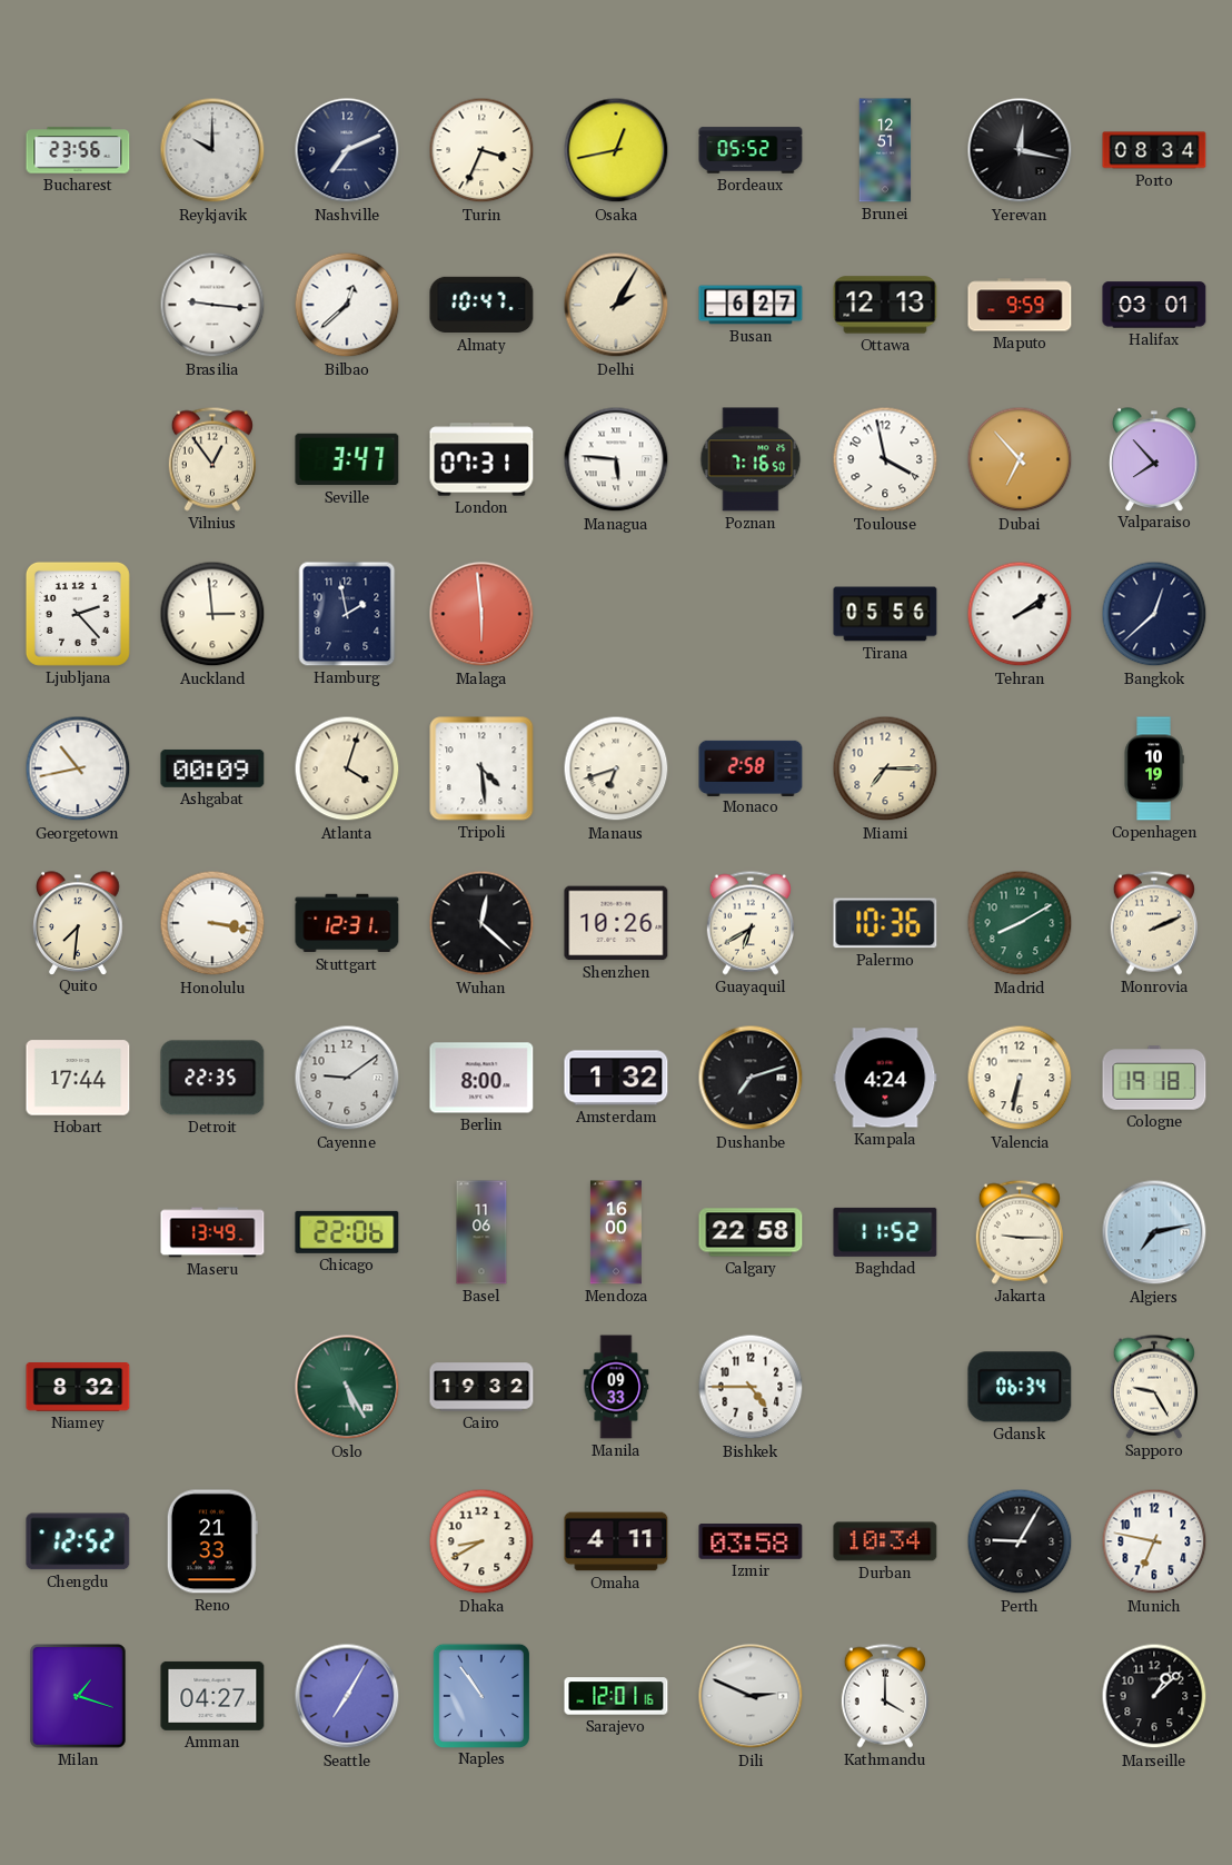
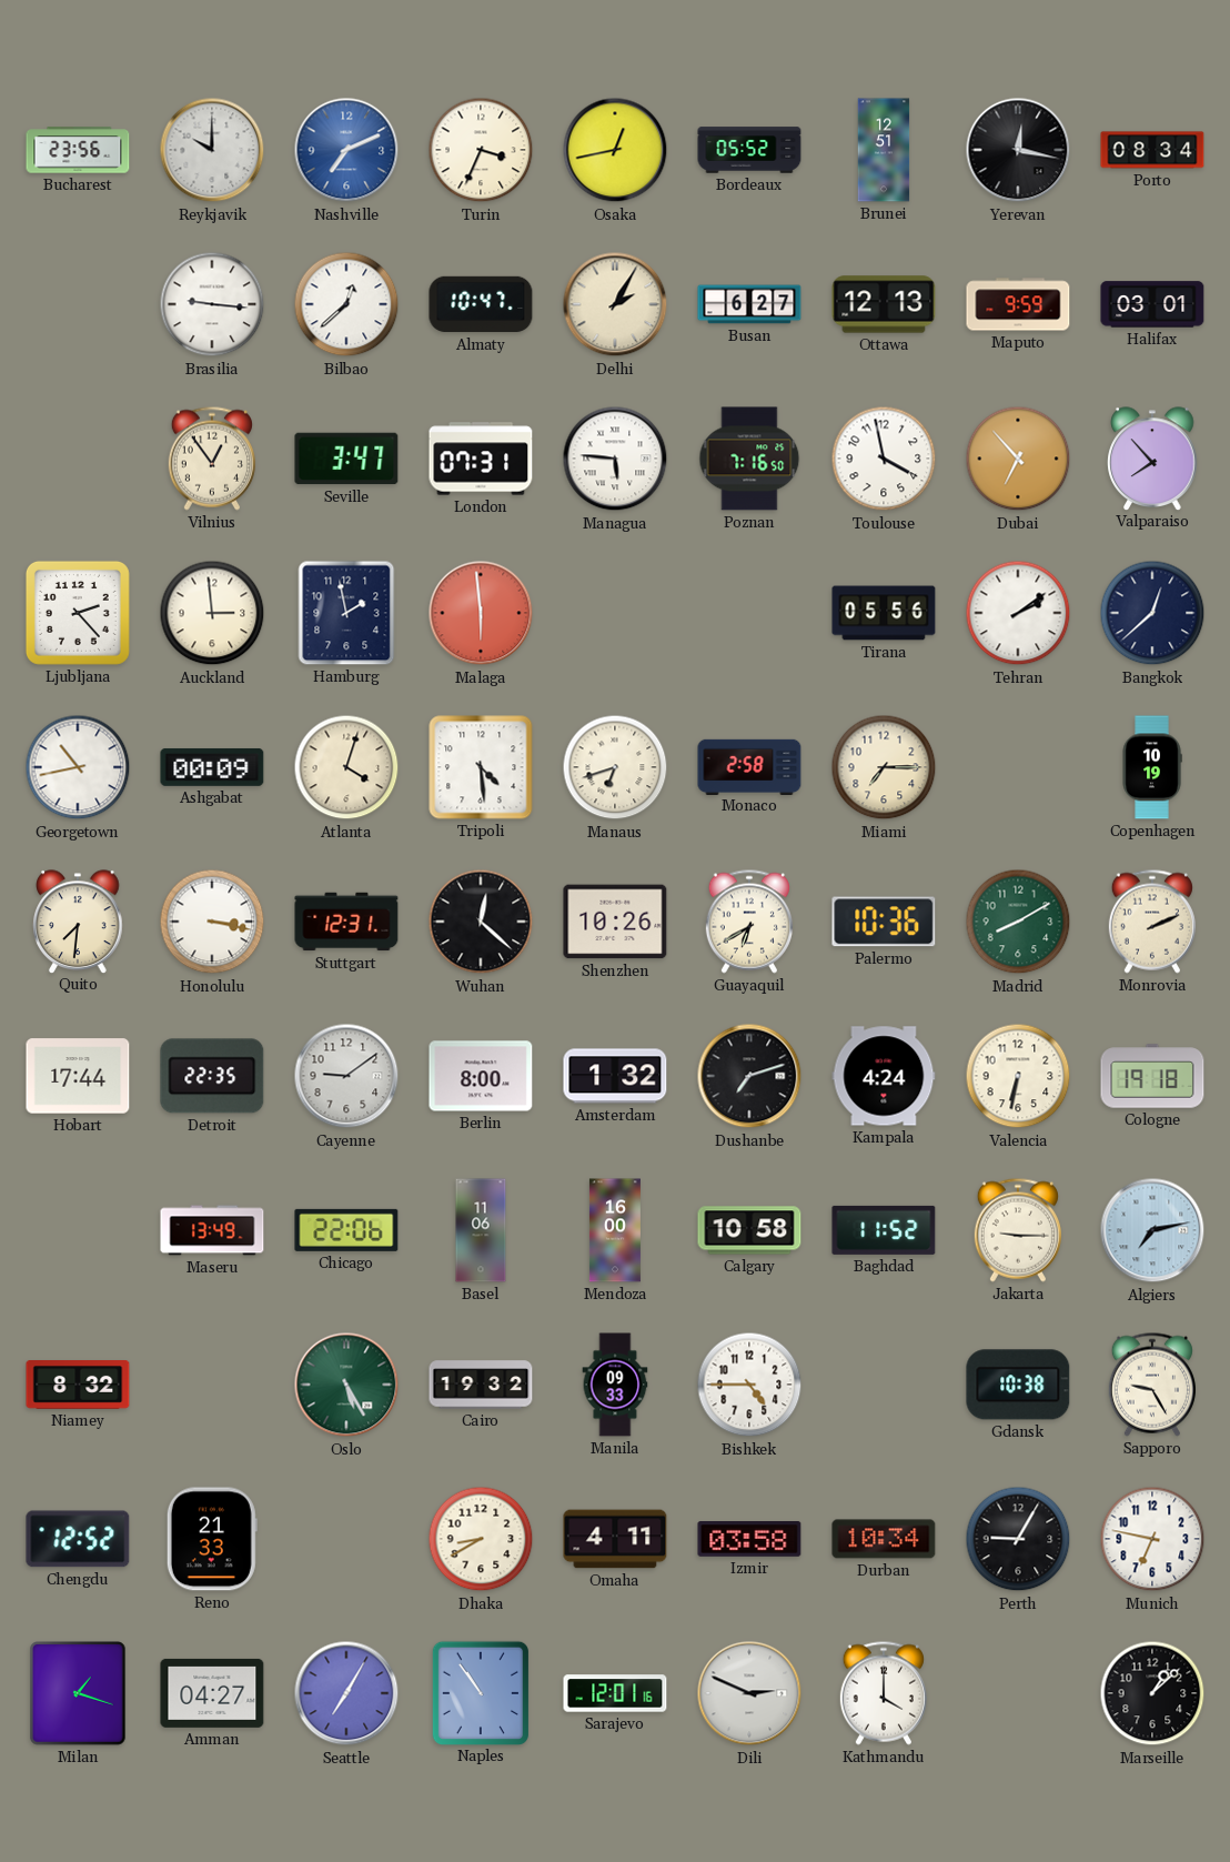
Nashville dial: navy -> blue (346, 150)
Calgary: 22:58 -> 10:58 (749, 1230)
Gdansk: 06:34 -> 10:38 (1018, 1385)
